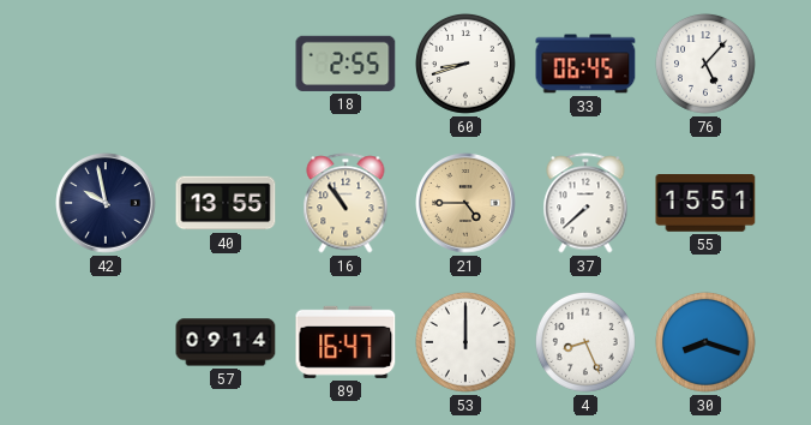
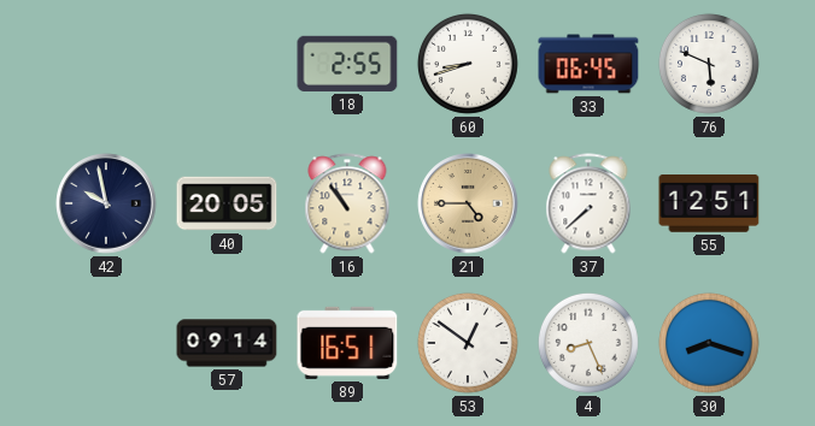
76: 5:07 -> 5:49 (709, 64)
40: 13:55 -> 20:05 (227, 203)
55: 15:51 -> 12:51 (709, 205)
89: 16:47 -> 16:51 (347, 343)
53: 12:00 -> 12:51 (468, 343)
